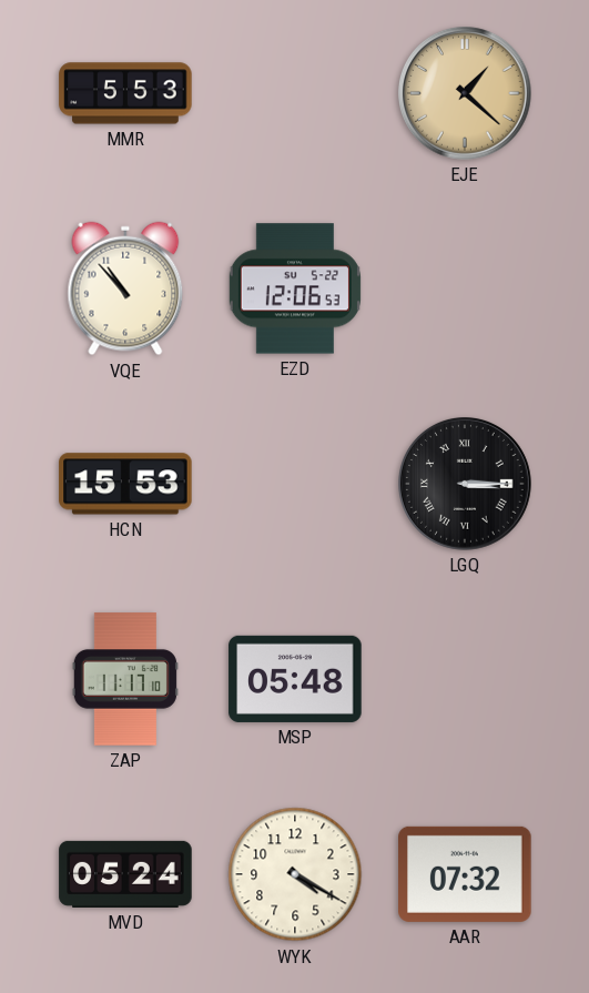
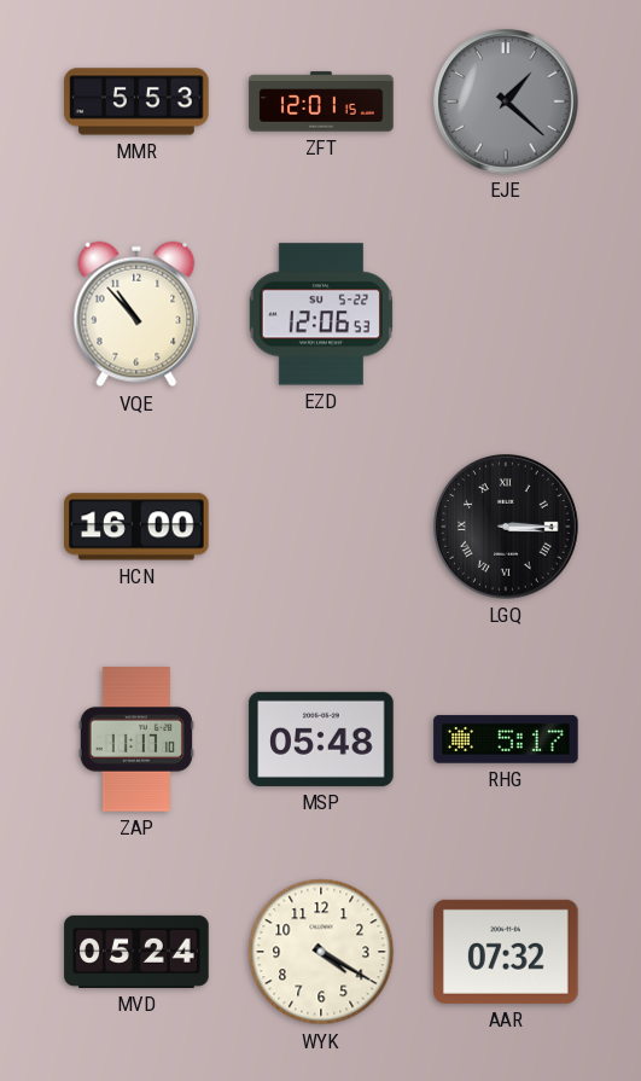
ZFT: none -> 12:01 (321, 101)
EJE dial: champagne -> grey (507, 103)
HCN: 15:53 -> 16:00 (136, 527)
RHG: none -> 5:17 (506, 739)
